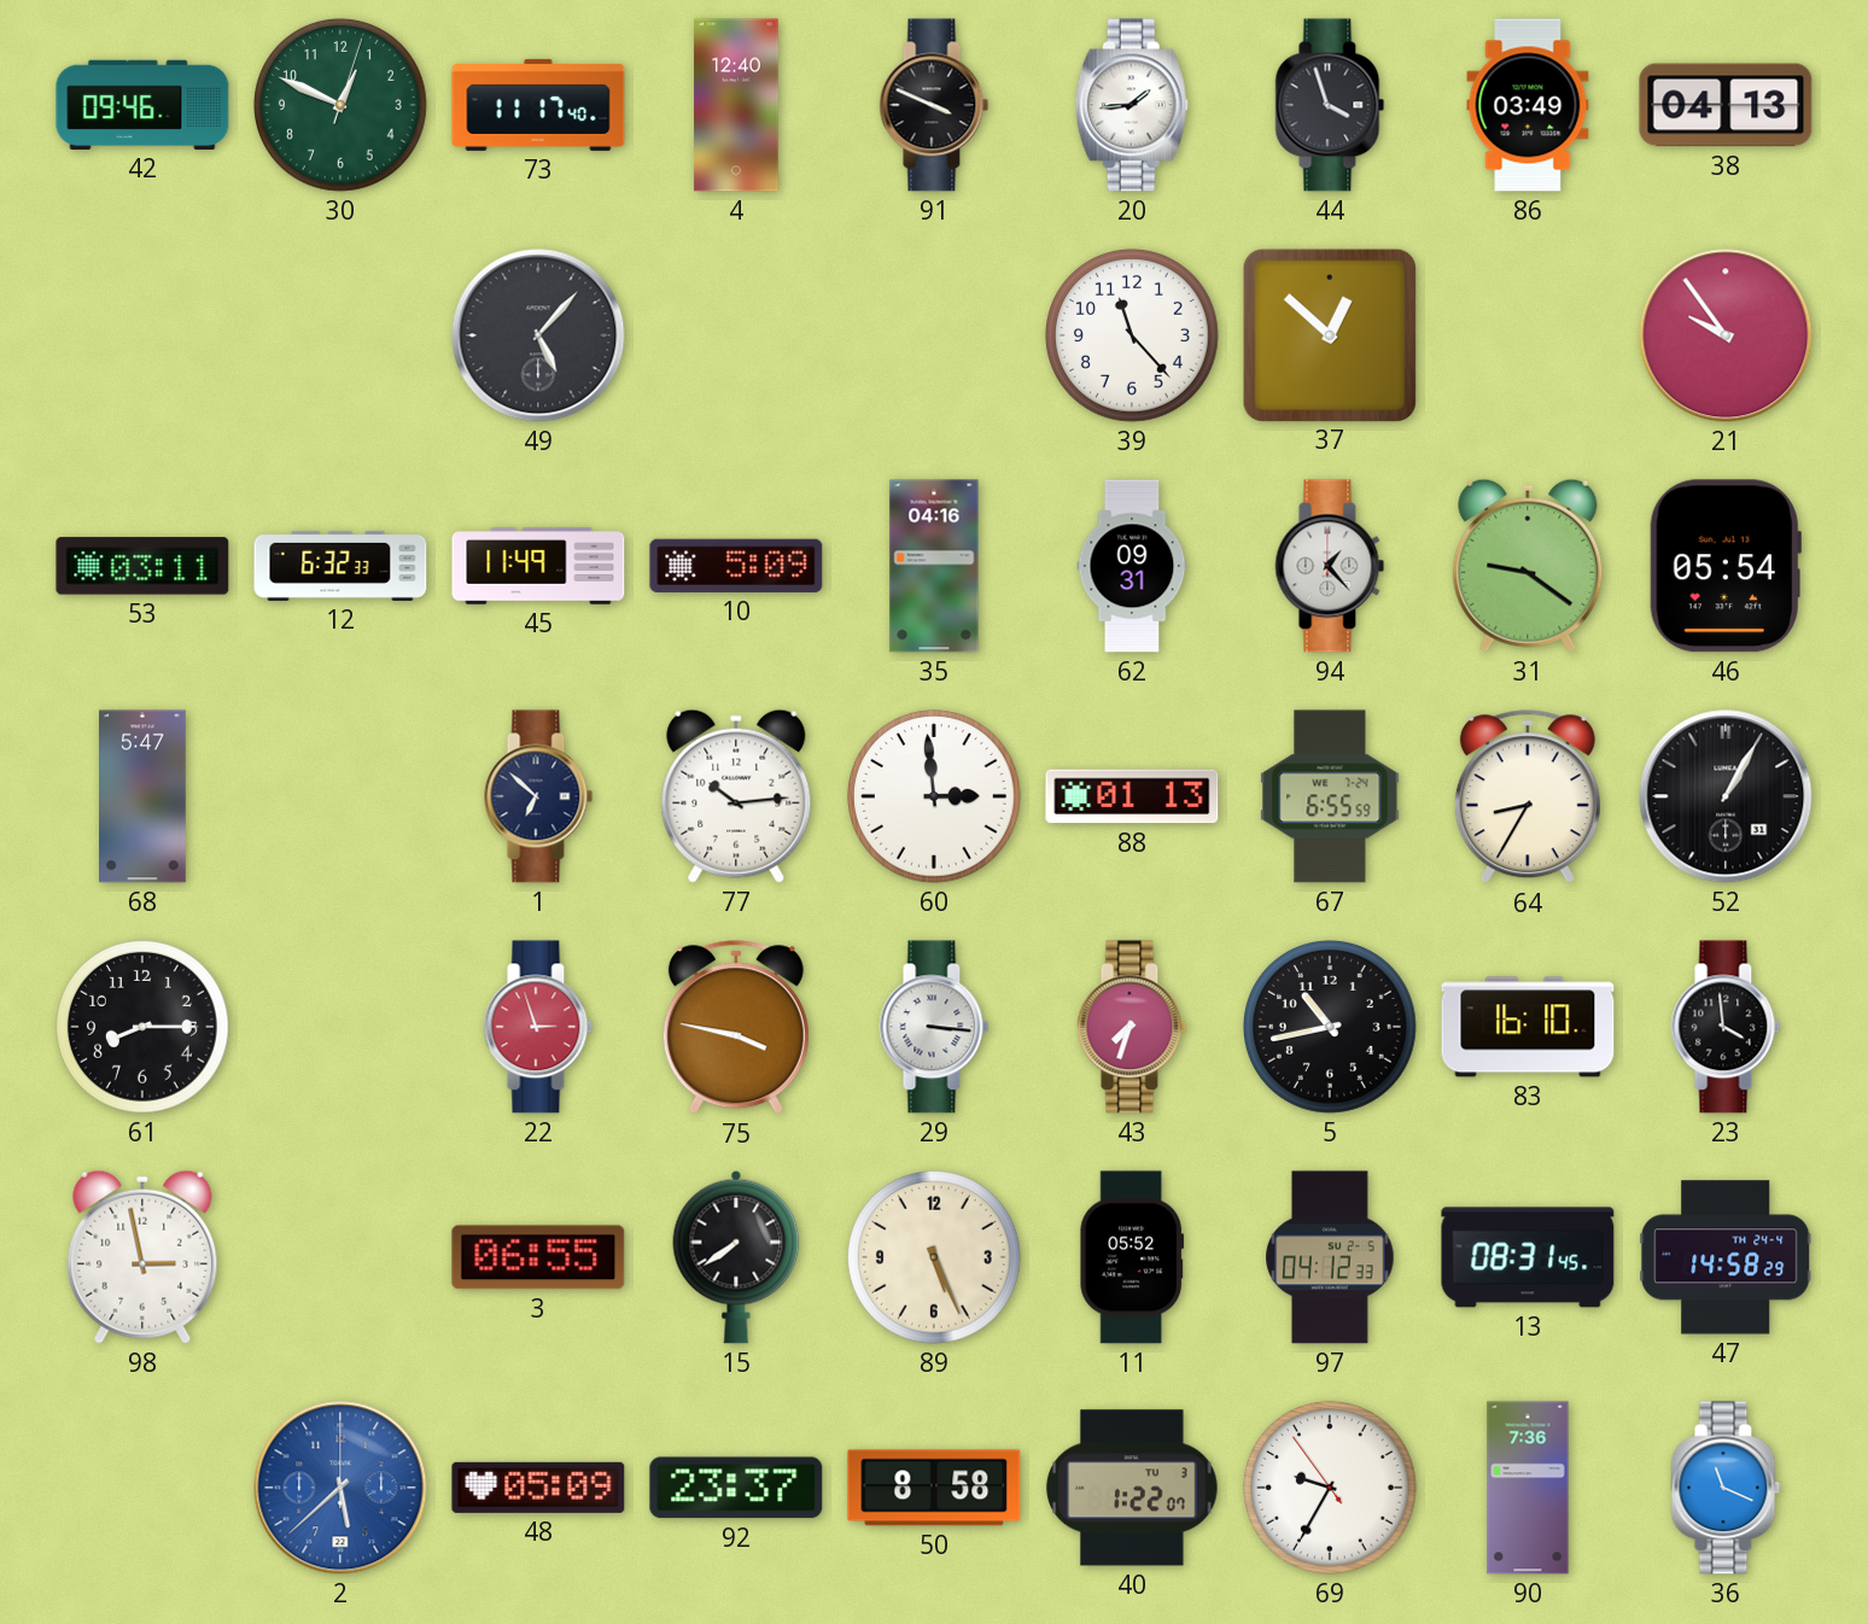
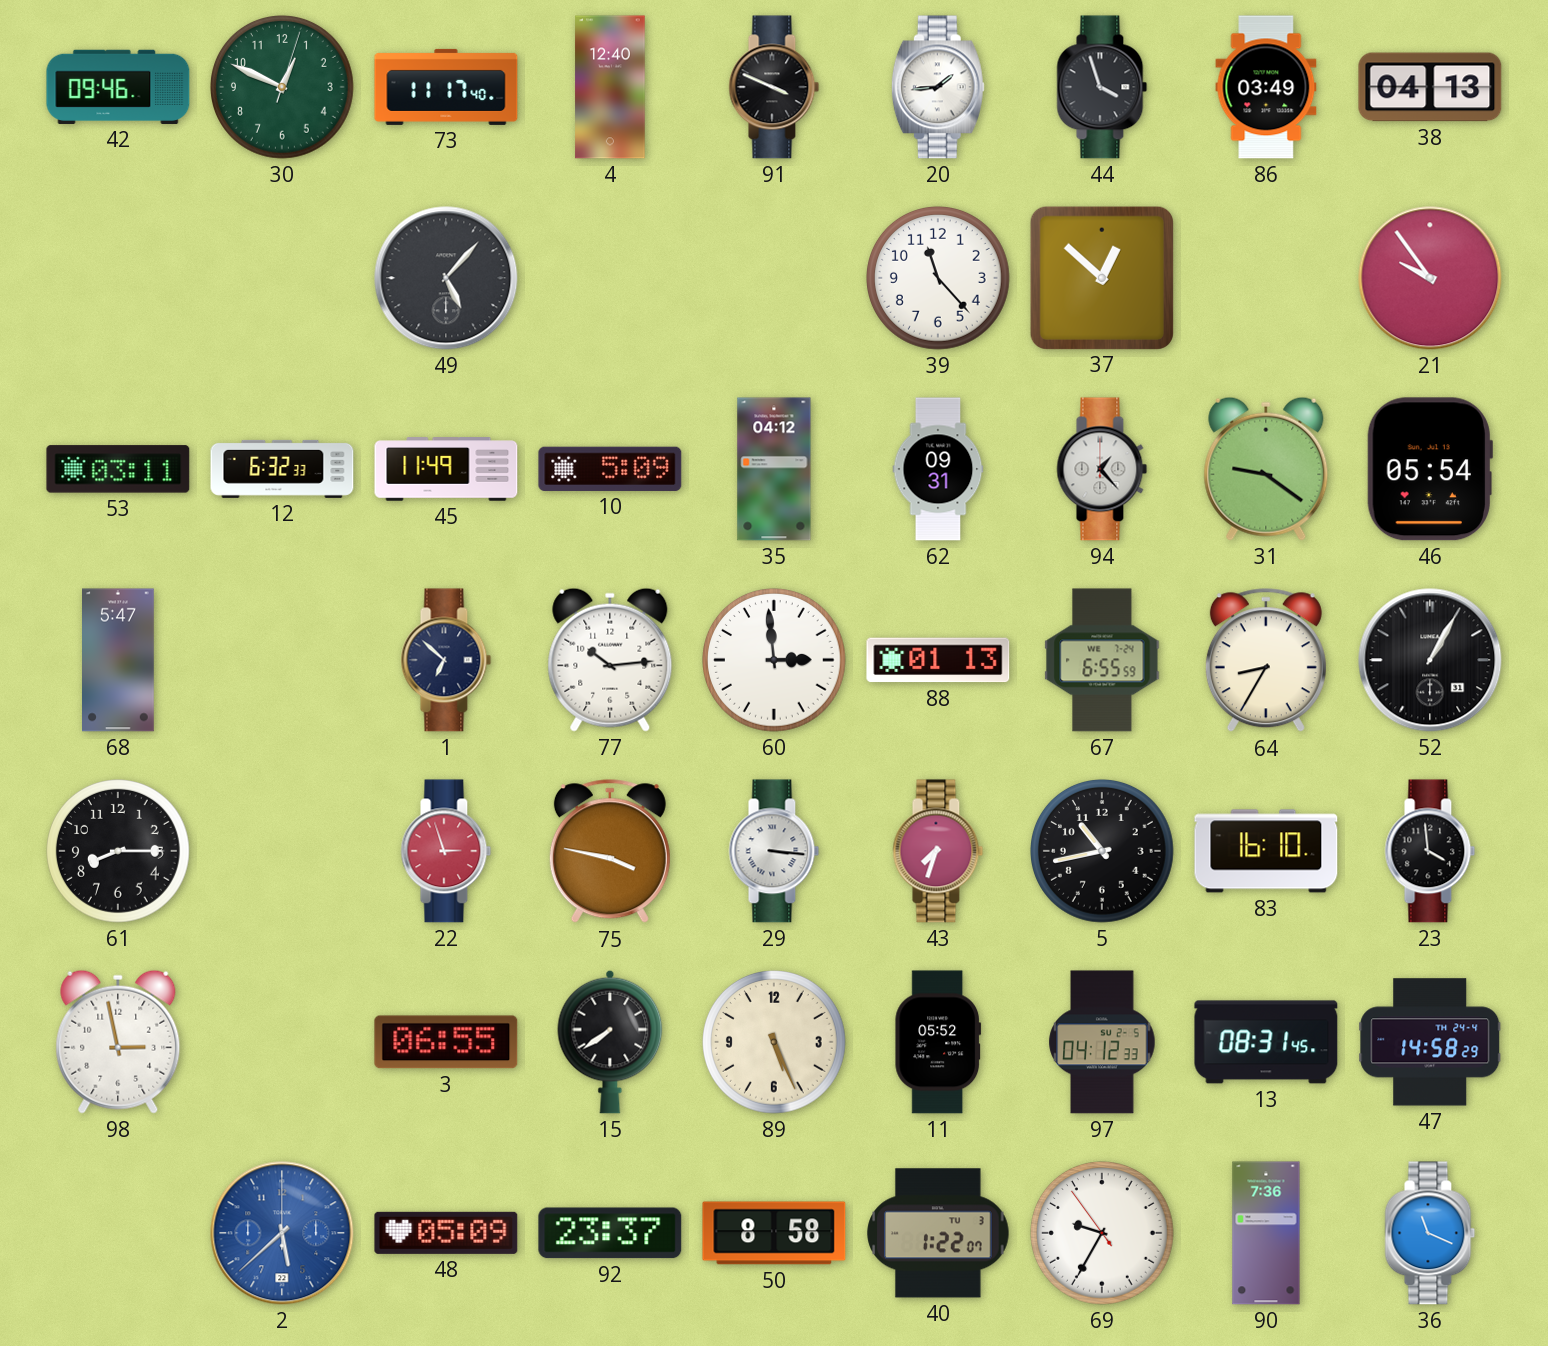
35: 04:16 -> 04:12 (774, 469)
